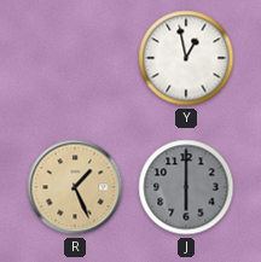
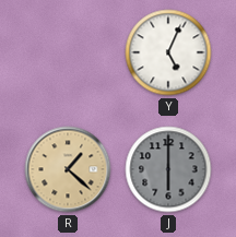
Y: 12:58 -> 5:04 (168, 52)
R: 1:26 -> 1:22 (68, 169)
